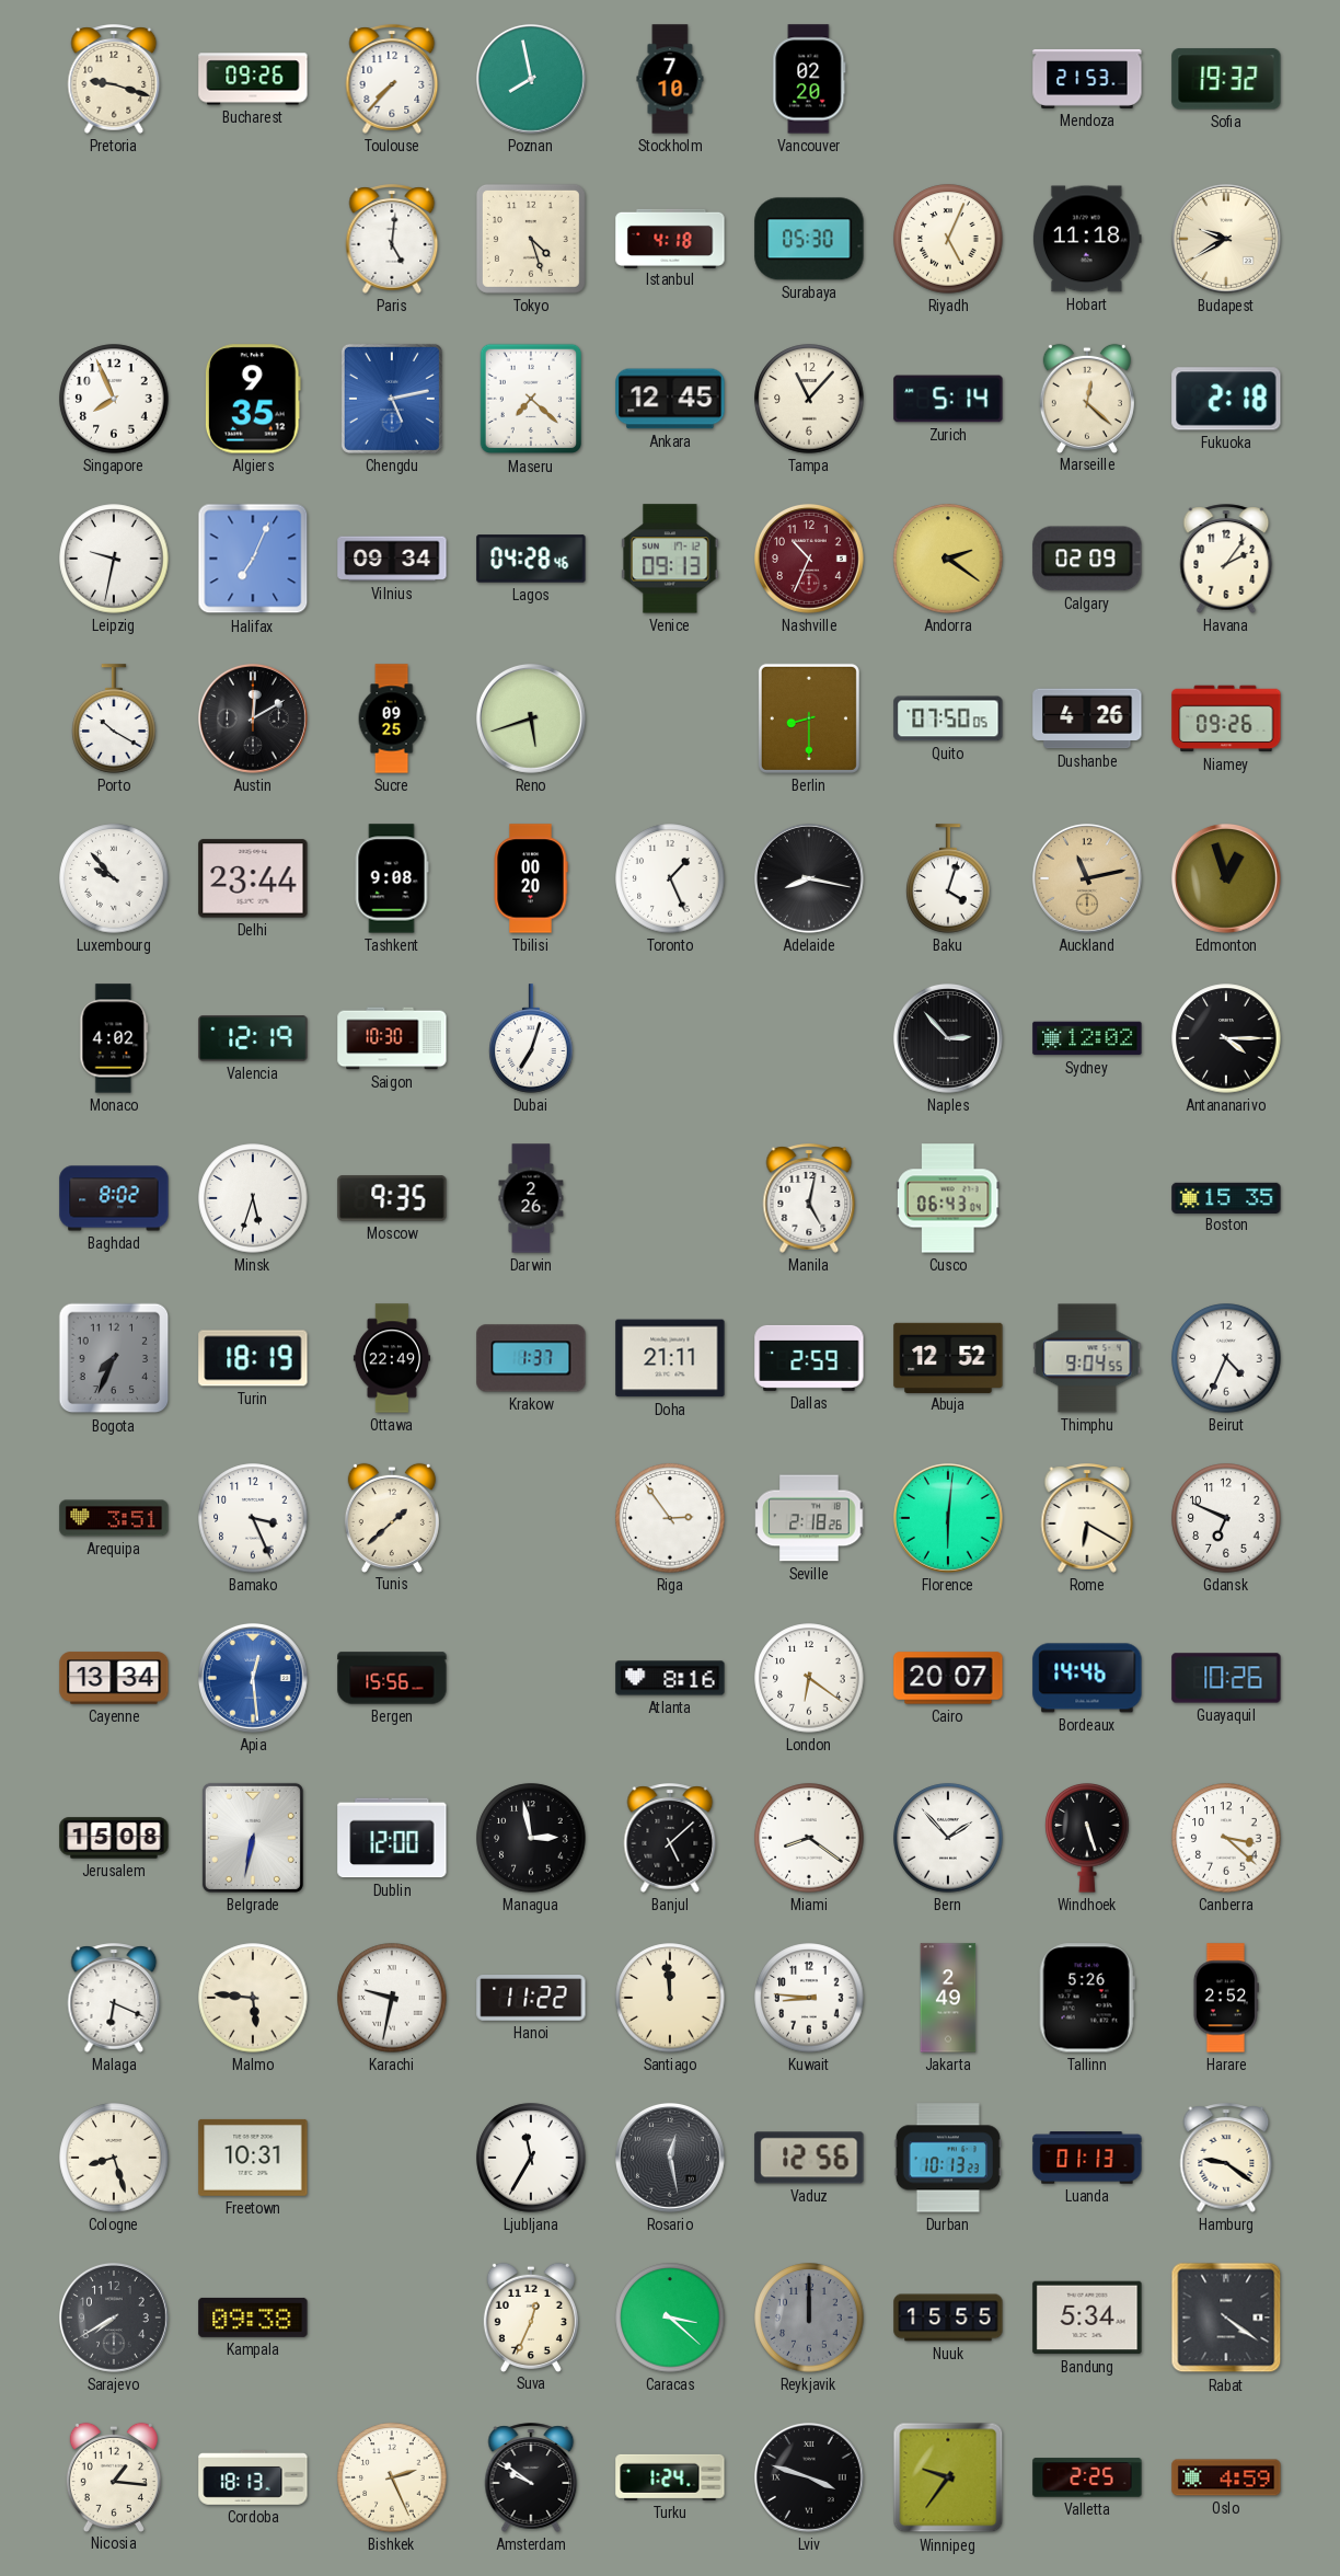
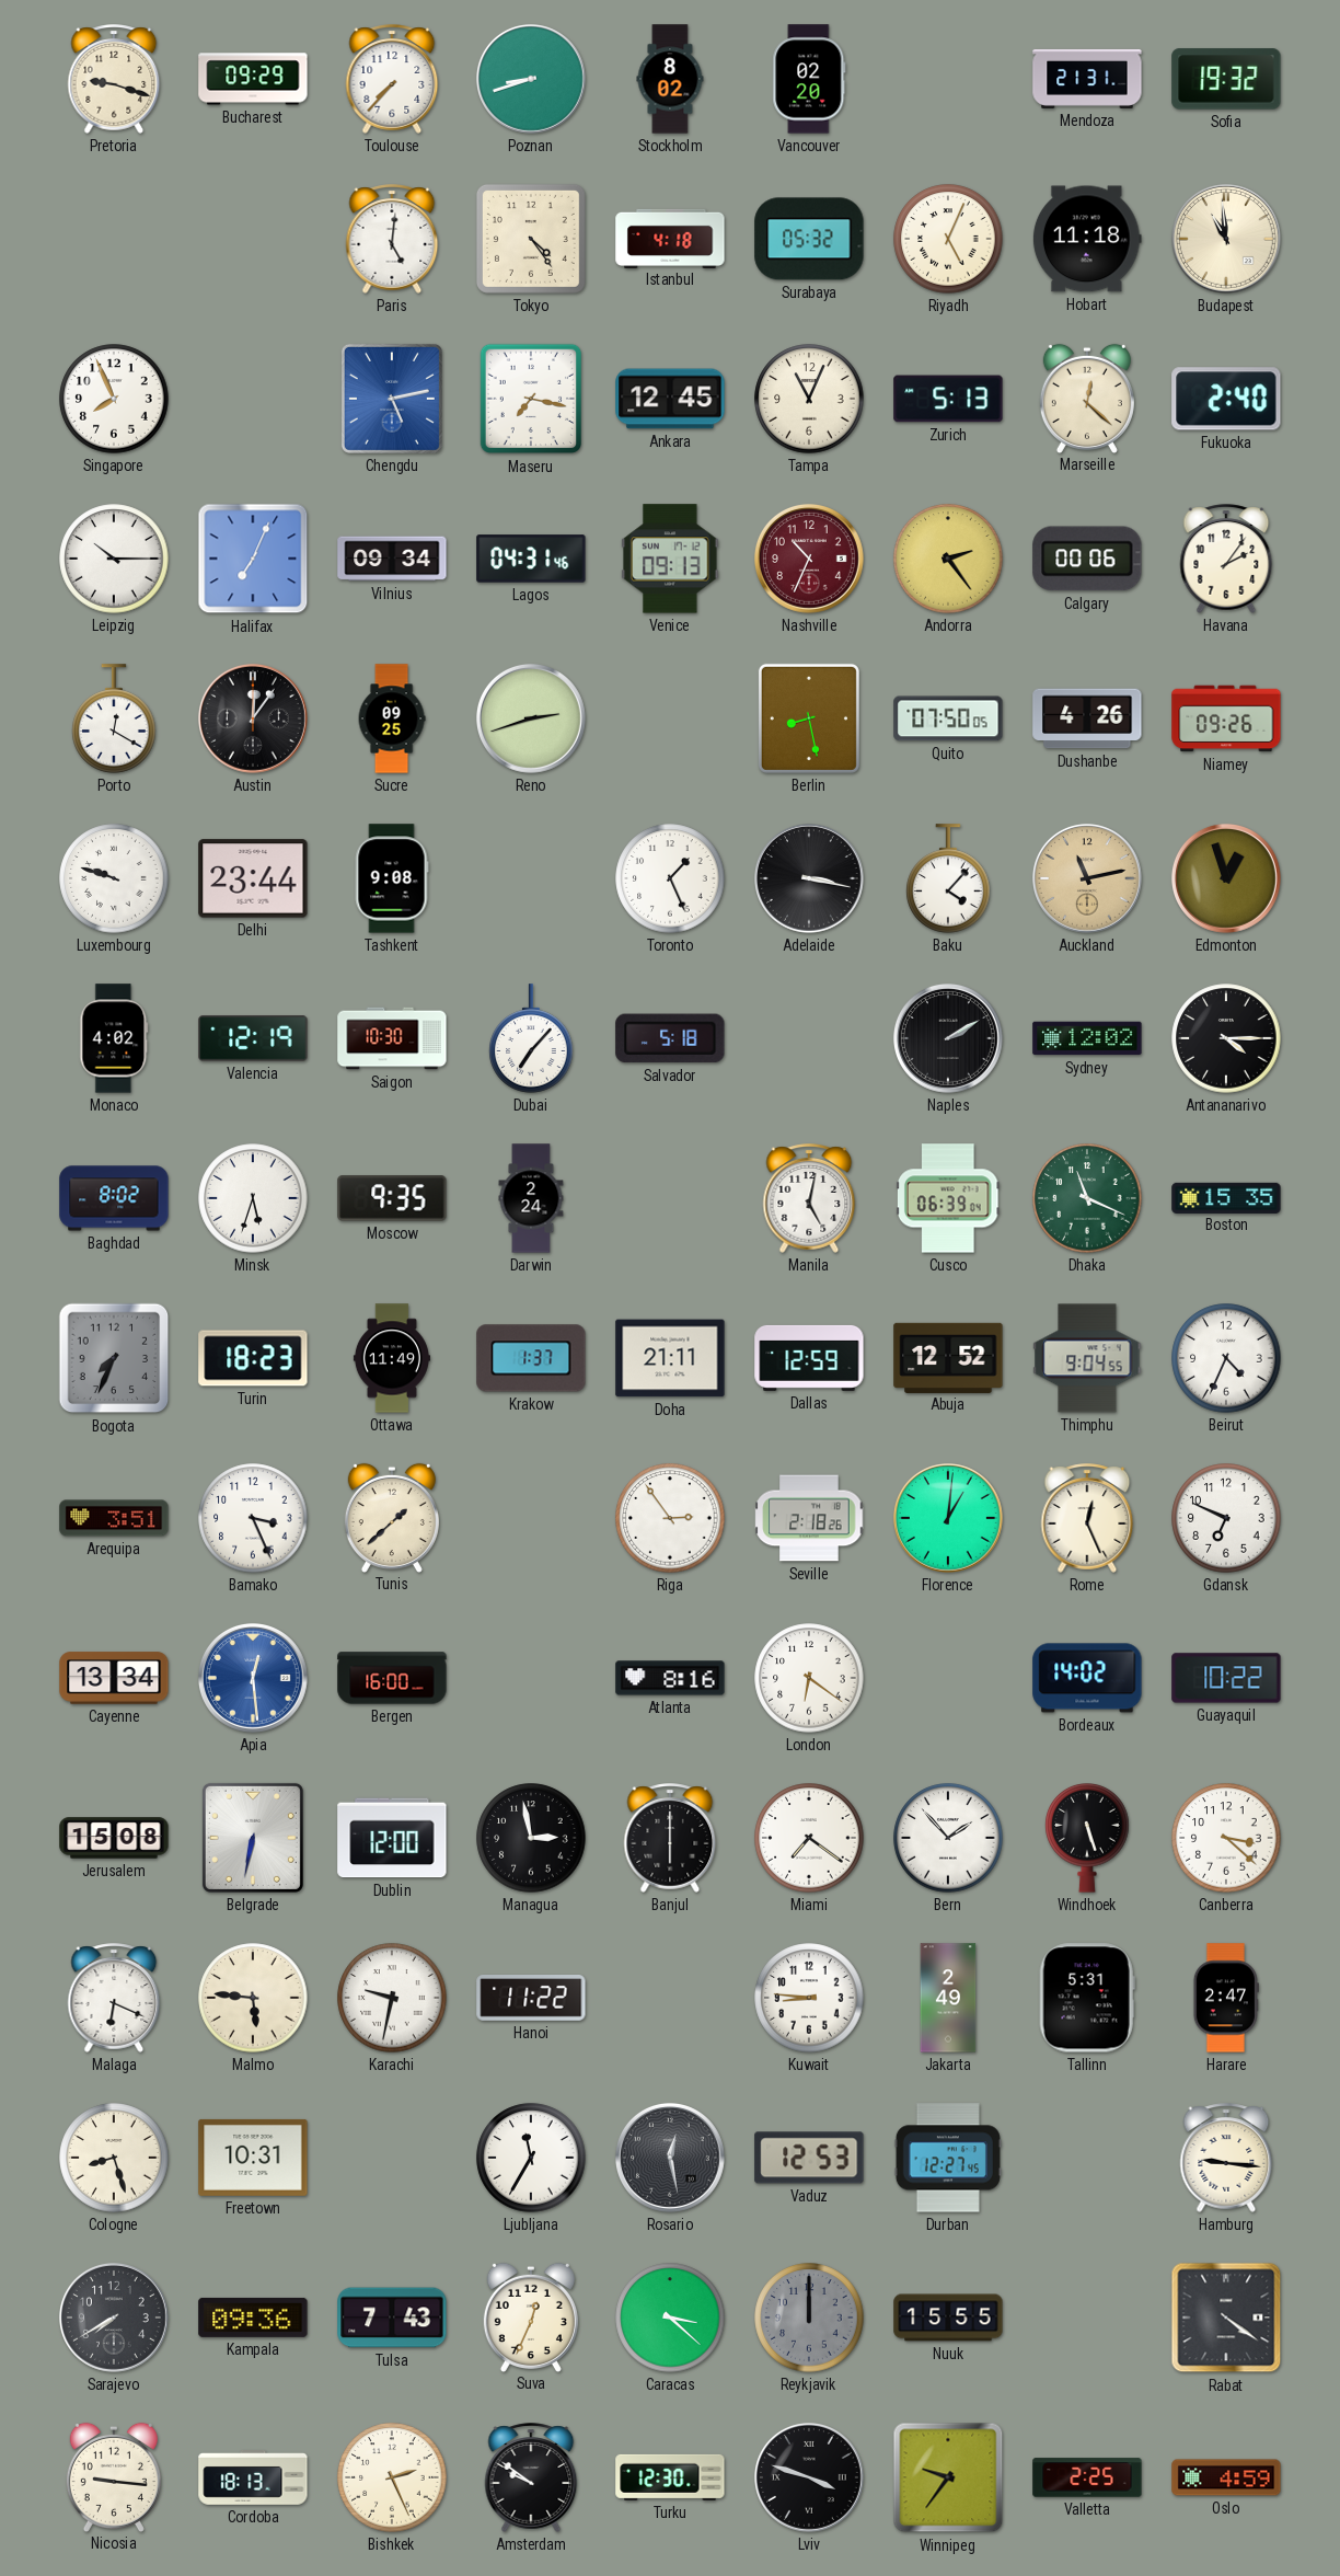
Bucharest: 09:26 -> 09:29 (253, 79)
Poznan: 7:58 -> 8:42 (531, 79)
Stockholm: 7:10 -> 8:02 (670, 79)
Mendoza: 21:53 -> 21:31 (1087, 79)
Tokyo: 4:27 -> 4:24 (531, 239)
Surabaya: 05:30 -> 05:32 (809, 239)
Budapest: 9:40 -> 10:59 (1226, 239)
Algiers: 9:35 -> none (253, 399)
Maseru: 7:22 -> 7:17 (530, 399)
Tampa: 11:07 -> 11:04 (809, 399)
Zurich: 5:14 -> 5:13 (948, 399)
Fukuoka: 2:18 -> 2:40 (1226, 399)
Leipzig: 9:32 -> 10:15 (114, 559)
Lagos: 04:28 -> 04:31 (531, 559)
Andorra: 2:21 -> 2:24 (948, 559)
Calgary: 02:09 -> 00:06 (1087, 559)
Porto: 10:20 -> 12:20 (114, 718)
Austin: 12:10 -> 12:06 (253, 718)
Reno: 5:42 -> 2:42 (531, 718)
Berlin: 8:30 -> 8:28 (809, 718)
Luxembourg: 9:53 -> 9:48 (114, 878)
Tbilisi: 00:20 -> none (531, 878)
Adelaide: 8:17 -> 3:17 (809, 878)
Baku: 4:03 -> 4:07 (948, 878)
Dubai: 7:03 -> 7:07 (531, 1038)
Salvador: none -> 5:18 (670, 1038)
Naples: 2:53 -> 2:10 (948, 1038)
Darwin: 2:26 -> 2:24 (531, 1198)
Cusco: 06:43 -> 06:39 (949, 1198)
Dhaka: none -> 11:19 (1087, 1198)
Turin: 18:19 -> 18:23 (253, 1358)
Ottawa: 22:49 -> 11:49 (392, 1358)
Dallas: 2:59 -> 12:59 (809, 1358)
Florence: 6:01 -> 1:01 (948, 1518)
Rome: 6:20 -> 12:26 (1087, 1518)
Bergen: 15:56 -> 16:00 (392, 1678)
Cairo: 20:07 -> none (948, 1678)
Bordeaux: 14:46 -> 14:02 (1087, 1678)
Guayaquil: 10:26 -> 10:22 (1226, 1678)
Banjul: 5:08 -> 6:00 (670, 1838)
Miami: 8:21 -> 7:21 (809, 1838)
Santiago: 11:59 -> none (670, 1998)
Tallinn: 5:26 -> 5:31 (1087, 1998)
Harare: 2:52 -> 2:47 (1226, 1998)
Vaduz: 12:56 -> 12:53 (809, 2158)
Durban: 10:13 -> 12:27 (948, 2158)
Luanda: 01:13 -> none (1087, 2158)
Hamburg: 9:21 -> 9:16 (1226, 2158)
Kampala: 09:38 -> 09:36 (253, 2318)
Tulsa: none -> 7:43 (392, 2318)
Bandung: 5:34 -> none (1087, 2318)
Nicosia: 1:16 -> 9:16 (114, 2476)
Turku: 1:24 -> 12:30 (670, 2477)
